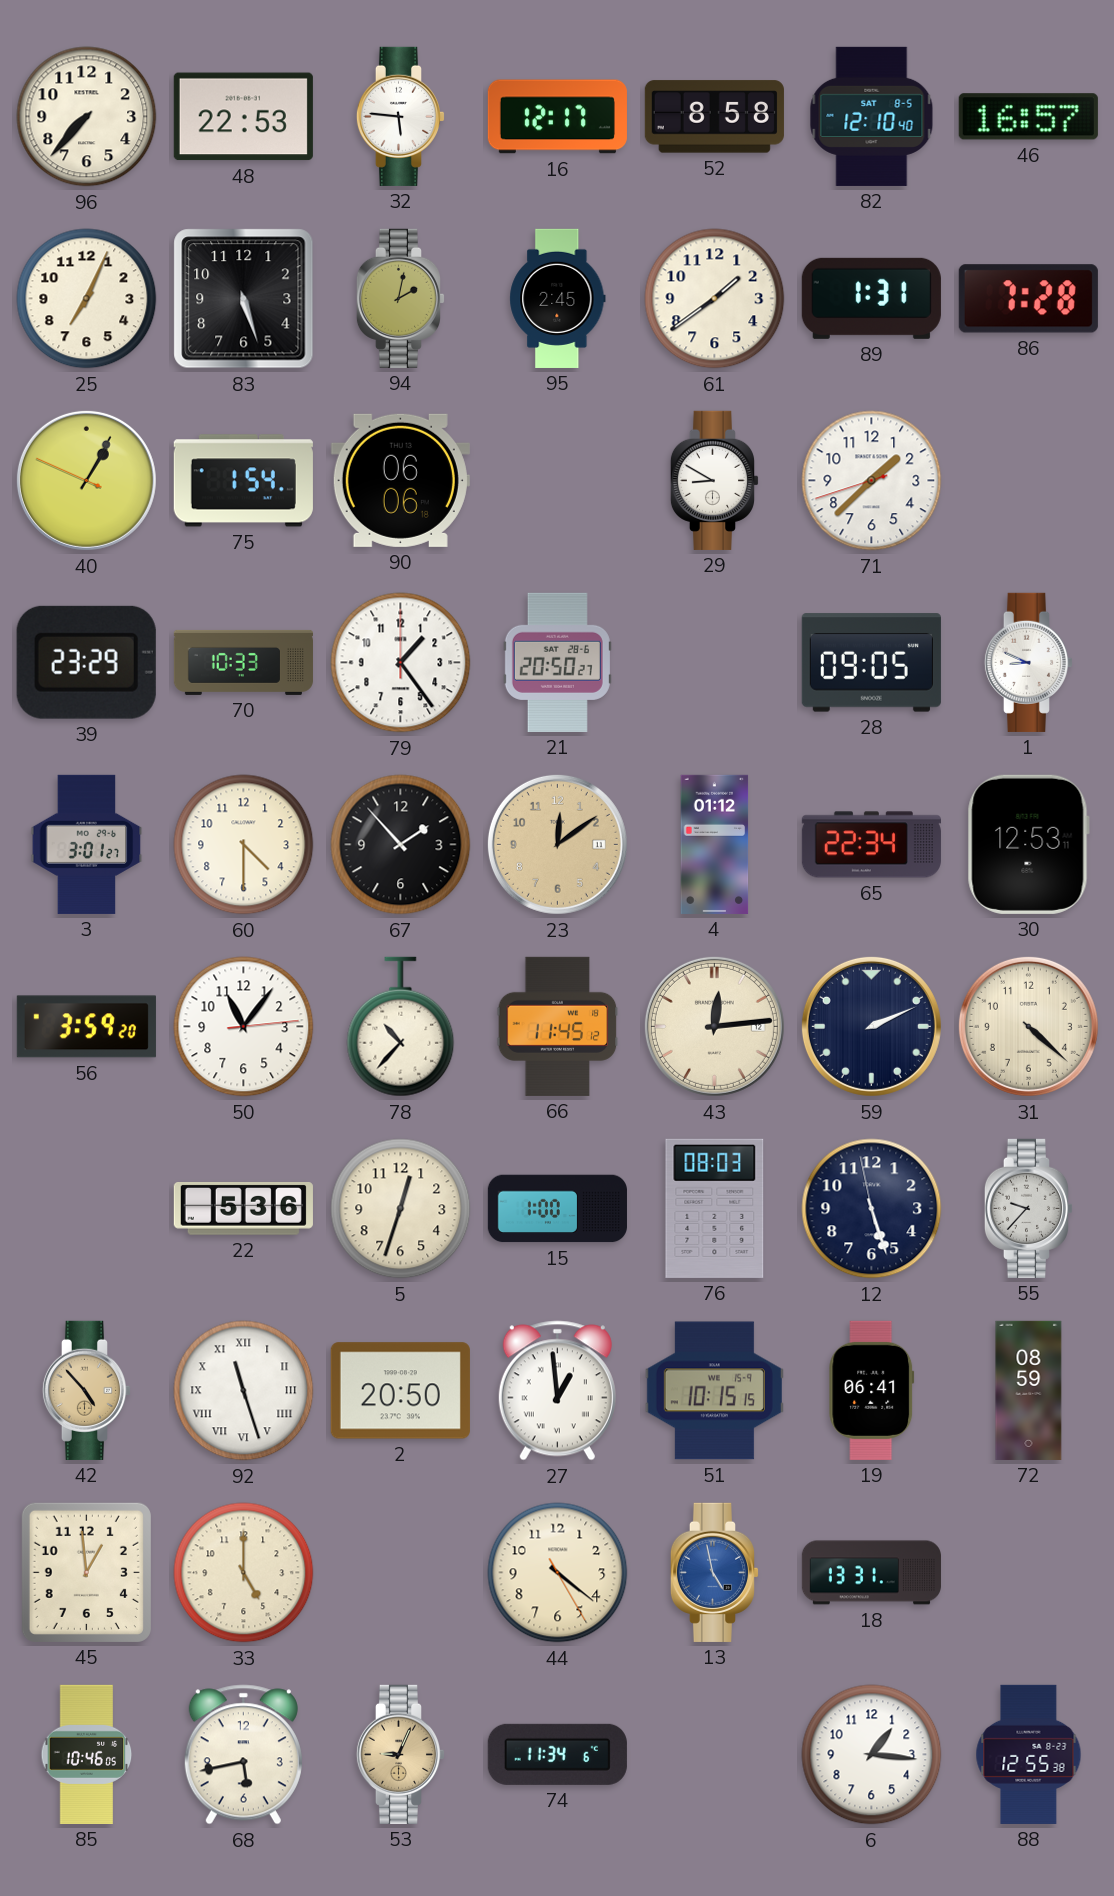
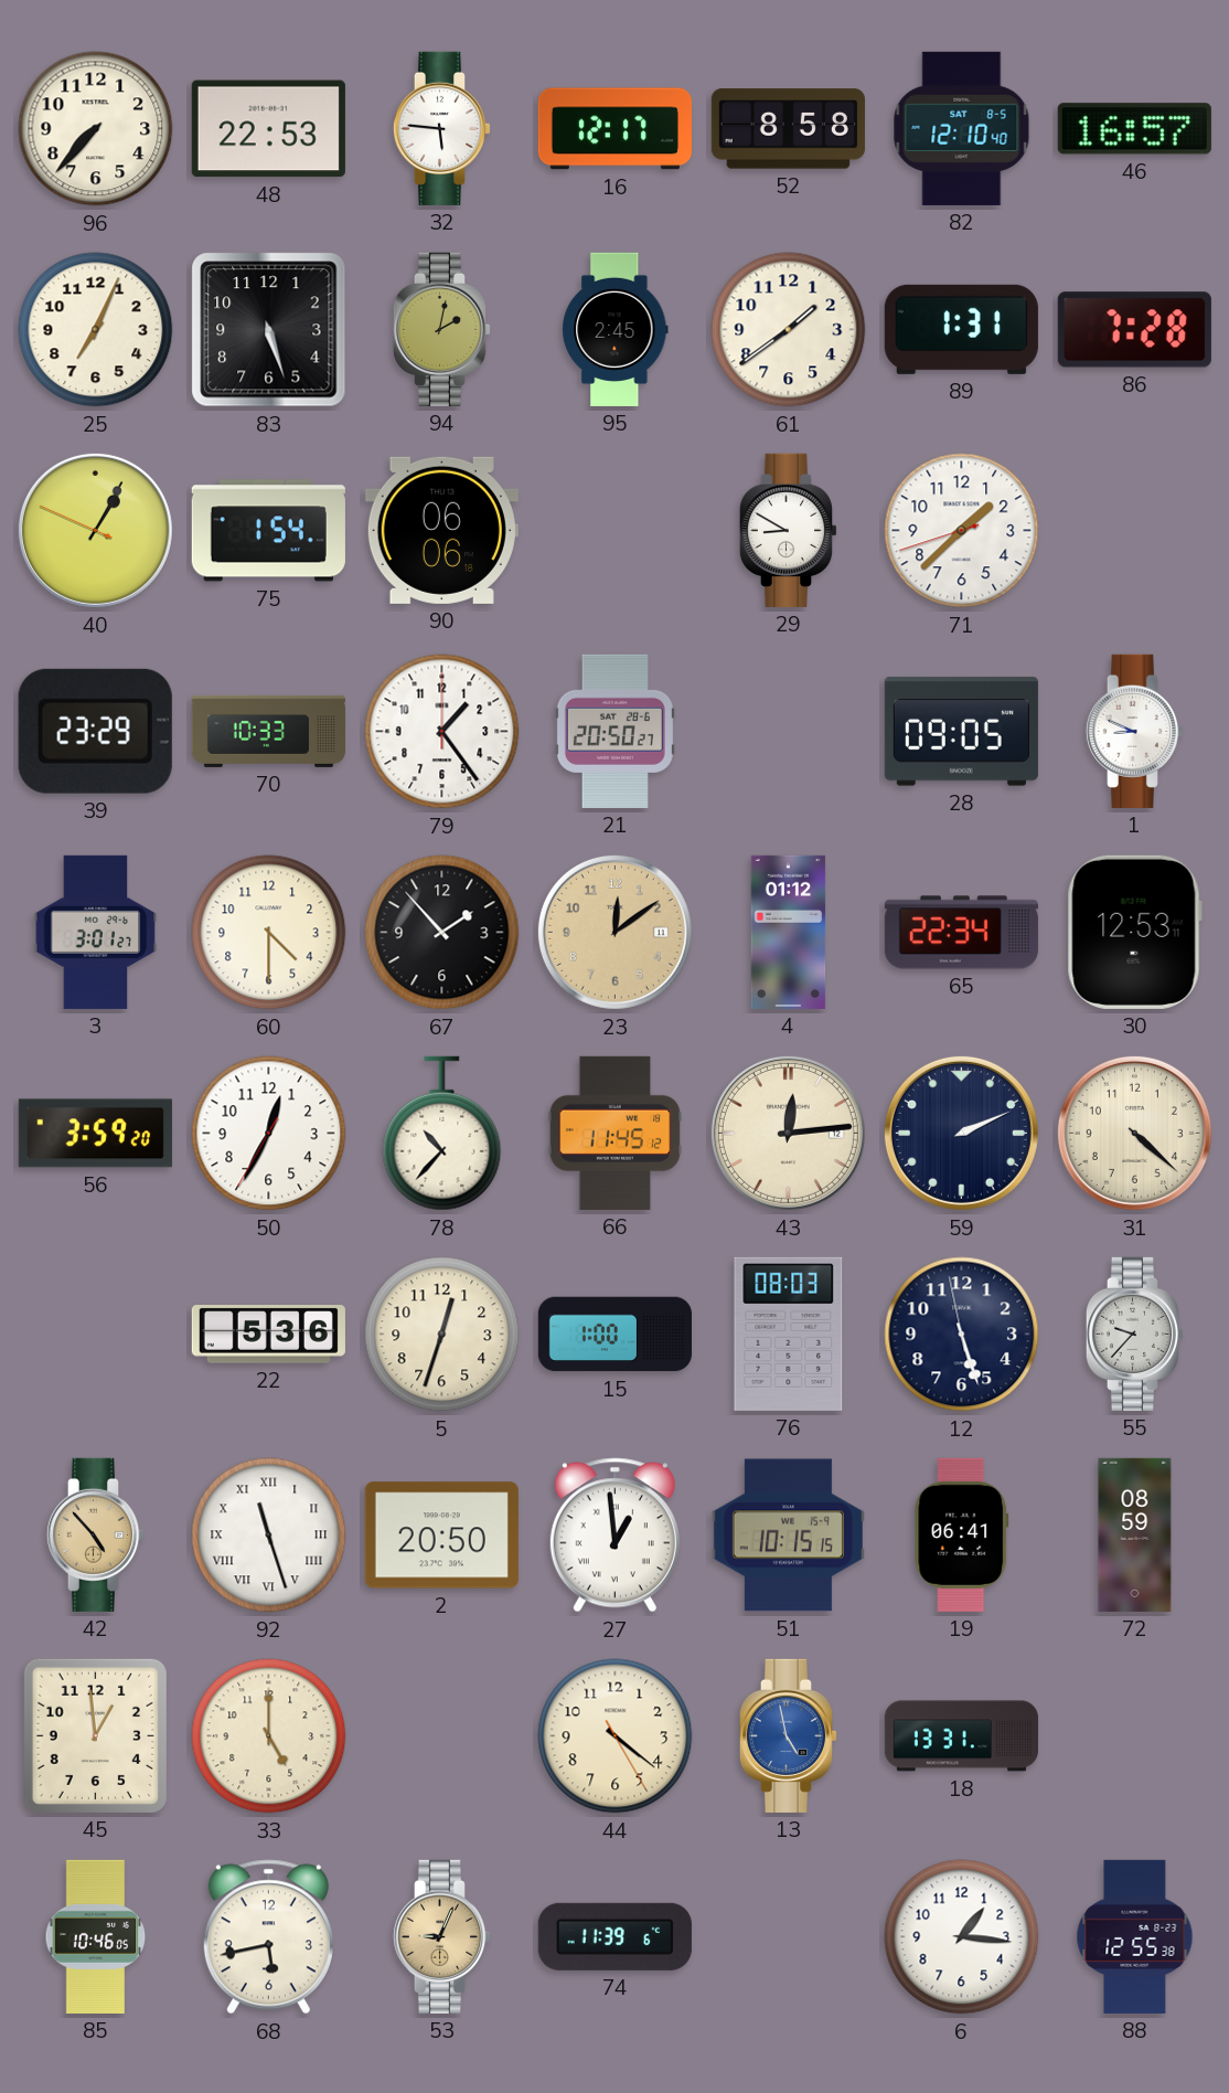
50: 11:06 -> 12:34 (269, 1134)
74: 11:34 -> 11:39 (615, 1936)
